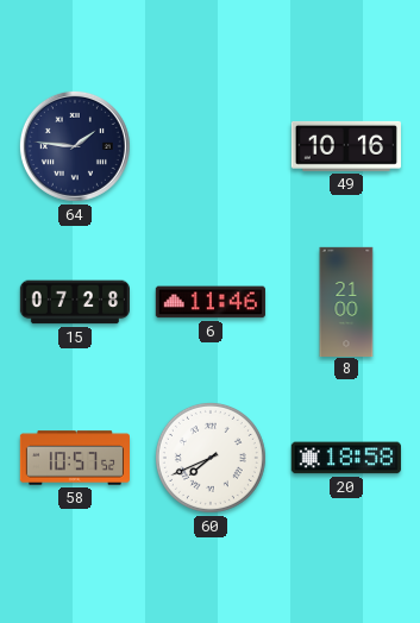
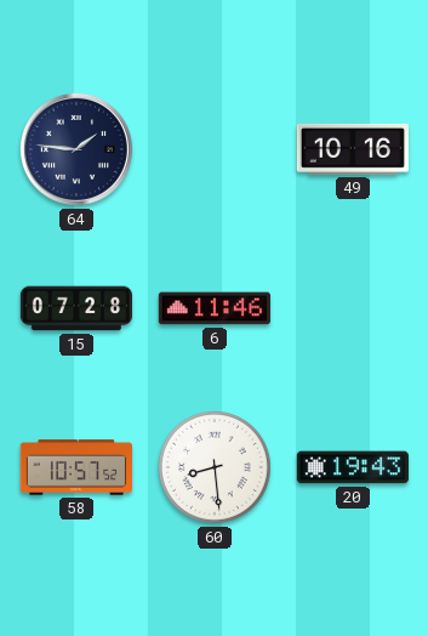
8: 21:00 -> none (346, 301)
60: 7:41 -> 8:29 (215, 467)
20: 18:58 -> 19:43 (353, 467)
